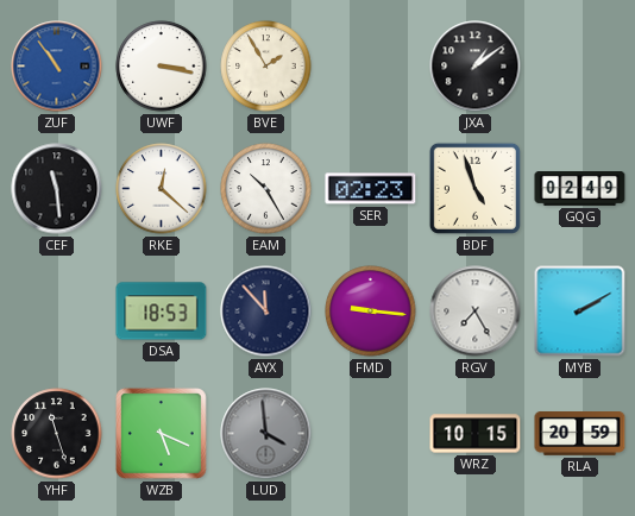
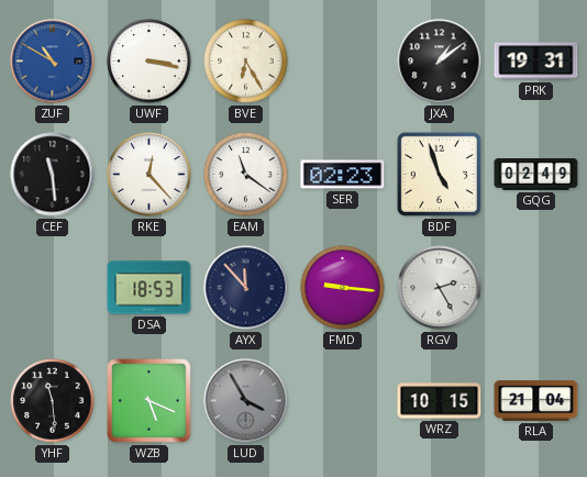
ZUF: 10:54 -> 10:50 (53, 62)
BVE: 1:55 -> 6:25 (246, 62)
PRK: none -> 19:31 (536, 62)
RKE: 12:22 -> 12:23 (149, 175)
EAM: 10:25 -> 11:21 (246, 175)
RGV: 7:25 -> 2:25 (440, 288)
MYB: 2:10 -> none (580, 312)
YHF: 11:27 -> 11:29 (53, 401)
LUD: 3:59 -> 3:55 (246, 401)
RLA: 20:59 -> 21:04 (536, 401)
